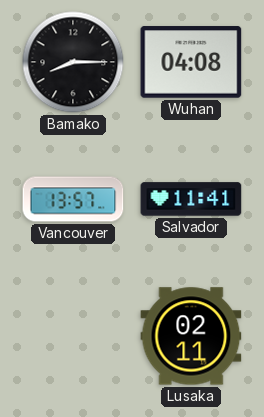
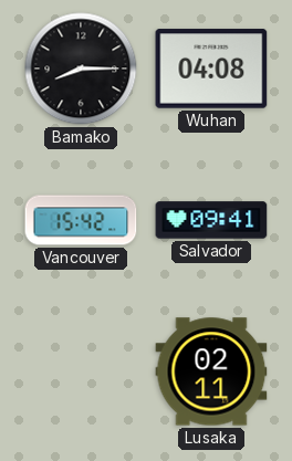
Vancouver: 13:57 -> 15:42 (81, 220)
Salvador: 11:41 -> 09:41 (211, 220)
